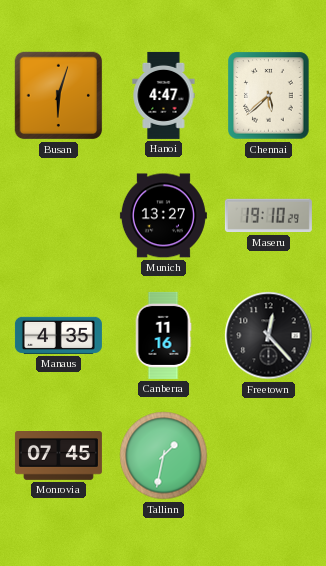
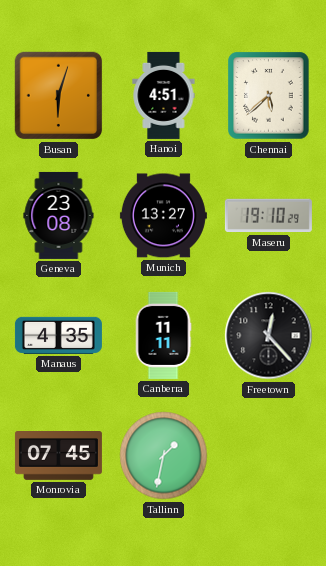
Hanoi: 4:47 -> 4:51 (164, 95)
Geneva: none -> 23:08 (59, 215)
Canberra: 11:16 -> 11:11 (163, 335)
